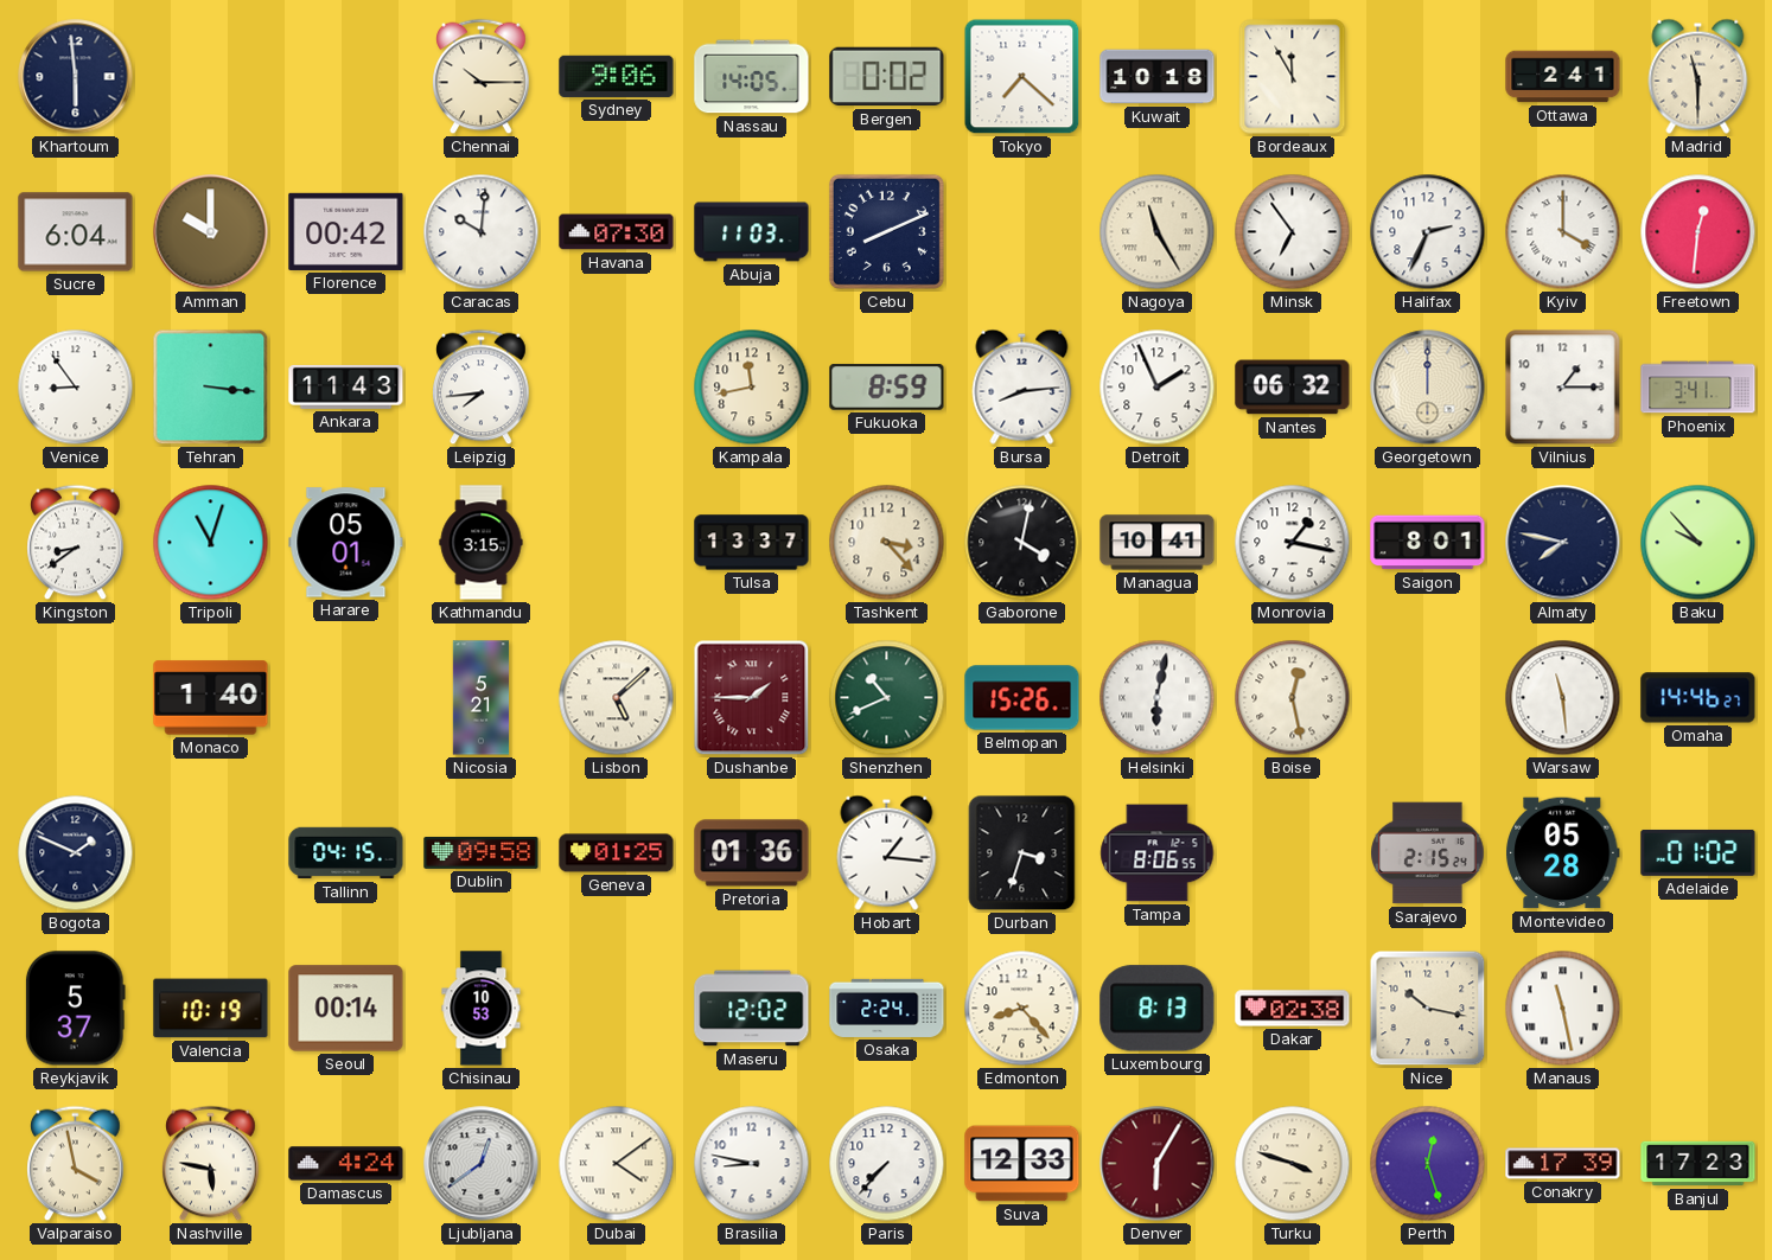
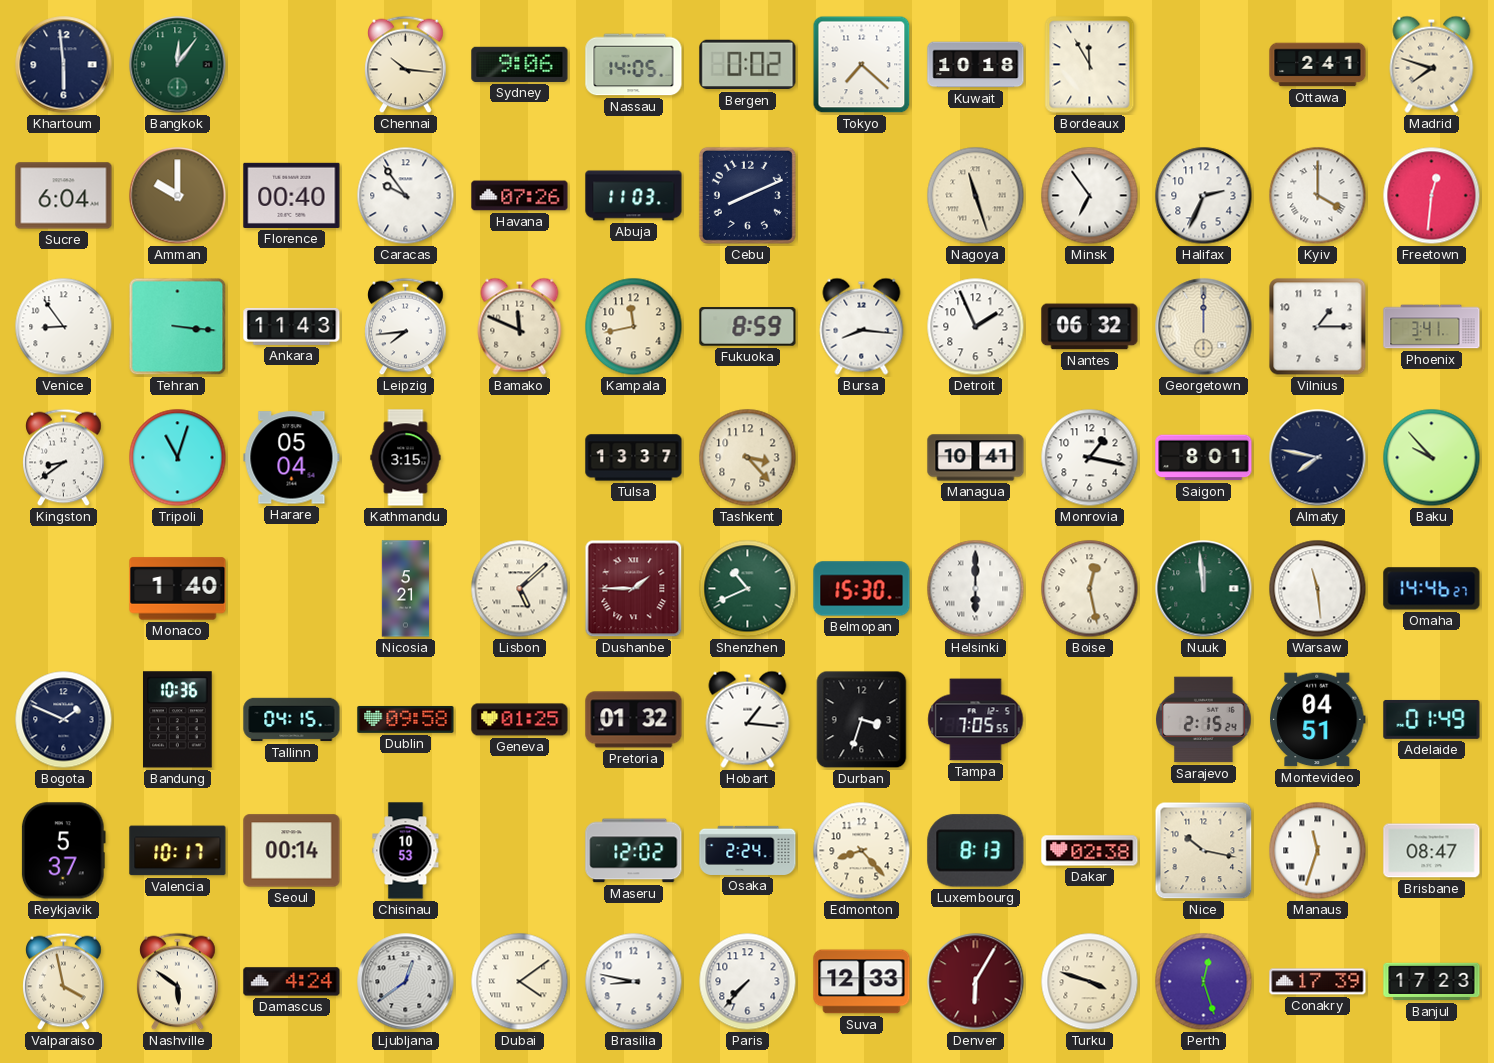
Bangkok: none -> 12:06 (178, 65)
Chennai: 10:15 -> 10:16 (406, 65)
Madrid: 11:30 -> 7:48 (1432, 64)
Florence: 00:42 -> 00:40 (292, 195)
Caracas: 10:01 -> 9:54 (406, 196)
Havana: 07:30 -> 07:26 (520, 196)
Nagoya: 11:25 -> 11:27 (976, 196)
Bamako: none -> 11:49 (520, 326)
Bursa: 8:14 -> 8:16 (862, 326)
Harare: 05:01 -> 05:04 (292, 458)
Gaborone: 4:02 -> none (1022, 543)
Belmopan: 15:26 -> 15:30 (862, 589)
Helsinki: 6:02 -> 6:00 (976, 589)
Nuuk: none -> 11:59 (1204, 589)
Bandung: none -> 10:36 (178, 720)
Pretoria: 01:36 -> 01:32 (634, 720)
Tampa: 8:06 -> 7:05 (976, 720)
Montevideo: 05:28 -> 04:51 (1318, 720)
Adelaide: 01:02 -> 01:49 (1432, 719)
Valencia: 10:19 -> 10:17 (178, 851)
Manaus: 11:28 -> 11:33 (1318, 851)
Brisbane: none -> 08:47 (1432, 851)
Nashville: 5:47 -> 5:51 (178, 982)
